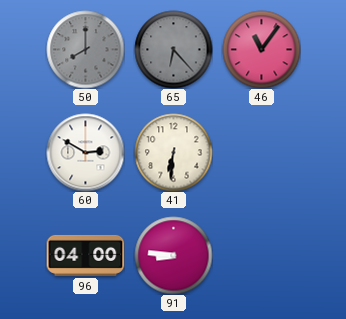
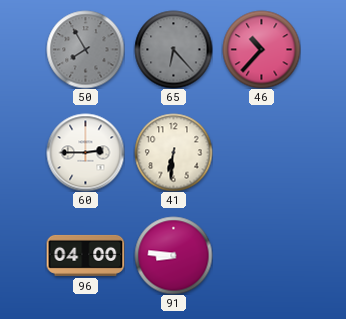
50: 8:00 -> 7:55 (85, 49)
46: 11:06 -> 10:37 (261, 49)
60: 2:50 -> 2:45 (85, 152)
